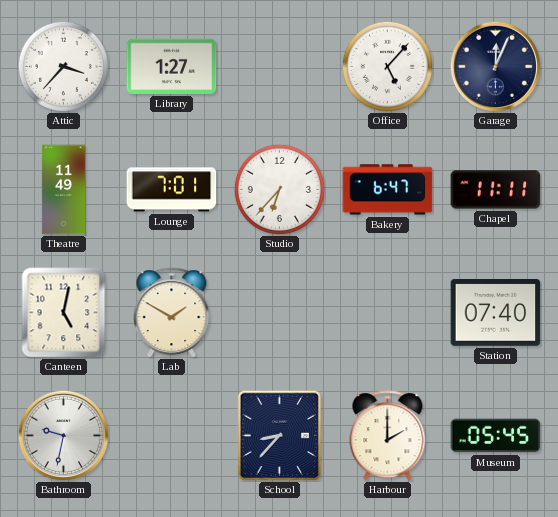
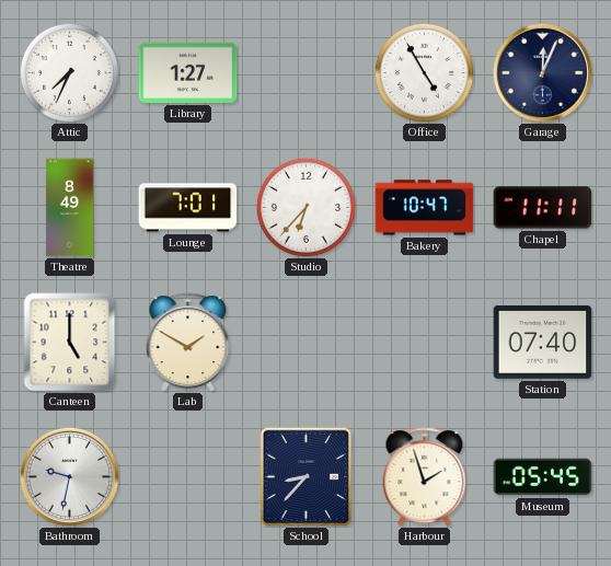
Attic: 3:37 -> 7:34 (69, 72)
Office: 5:07 -> 4:55 (424, 72)
Theatre: 11:49 -> 8:49 (69, 208)
Bakery: 6:47 -> 10:47 (425, 208)
Canteen: 5:02 -> 5:00 (70, 343)
Harbour: 2:00 -> 1:57 (425, 477)
